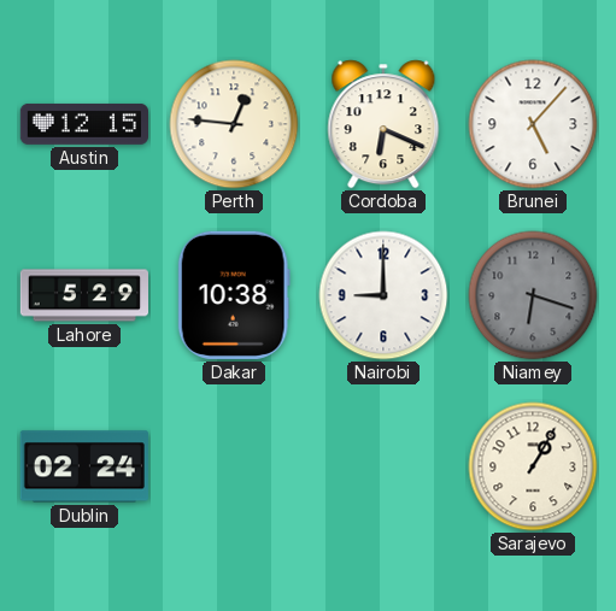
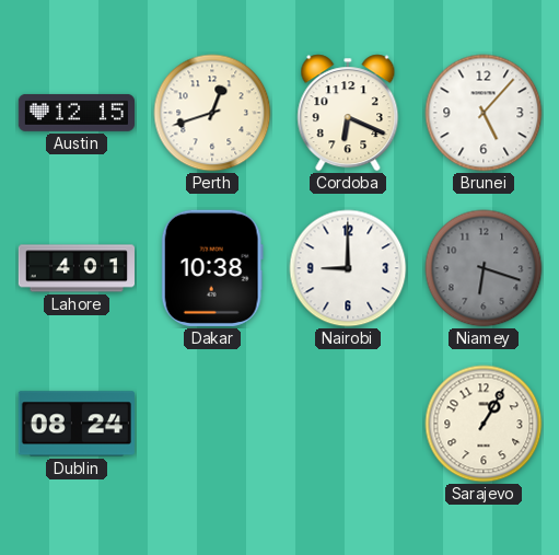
Perth: 12:46 -> 12:42 (212, 113)
Lahore: 5:29 -> 4:01 (75, 268)
Dublin: 02:24 -> 08:24 (77, 424)
